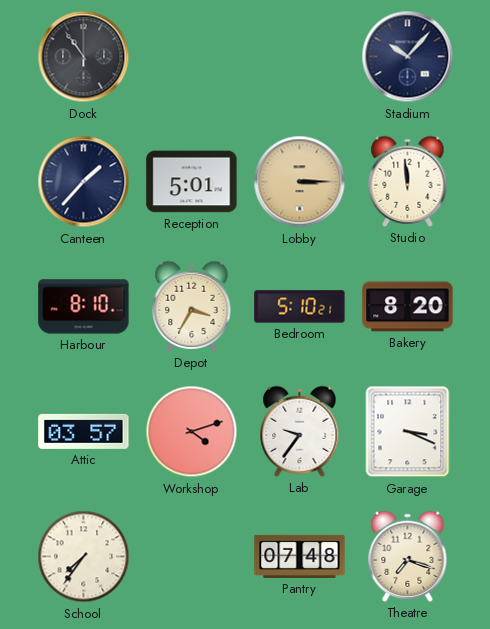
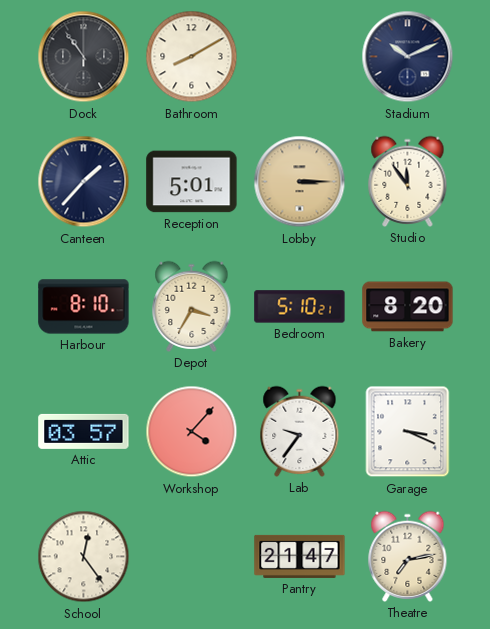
Bathroom: none -> 8:10 (192, 57)
Stadium: 10:07 -> 10:11 (408, 57)
Studio: 11:59 -> 11:54 (408, 181)
Workshop: 4:12 -> 4:07 (192, 432)
School: 7:36 -> 12:24 (84, 557)
Pantry: 07:48 -> 21:47 (300, 556)
Theatre: 7:18 -> 7:13 (408, 556)
